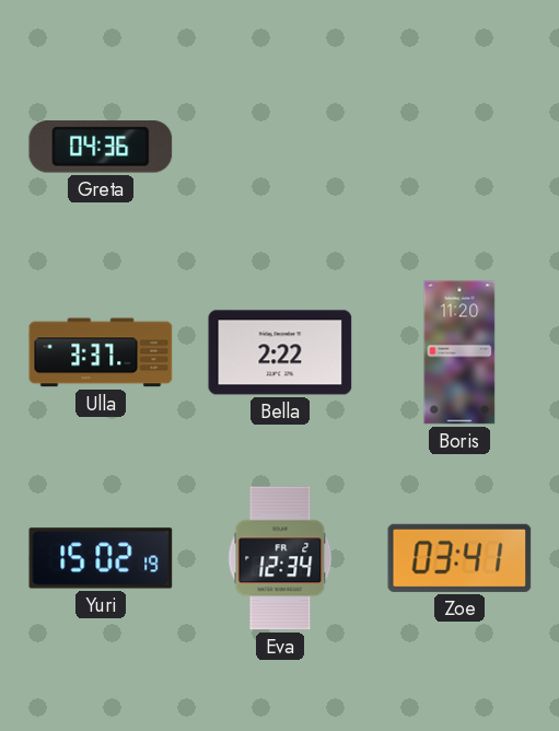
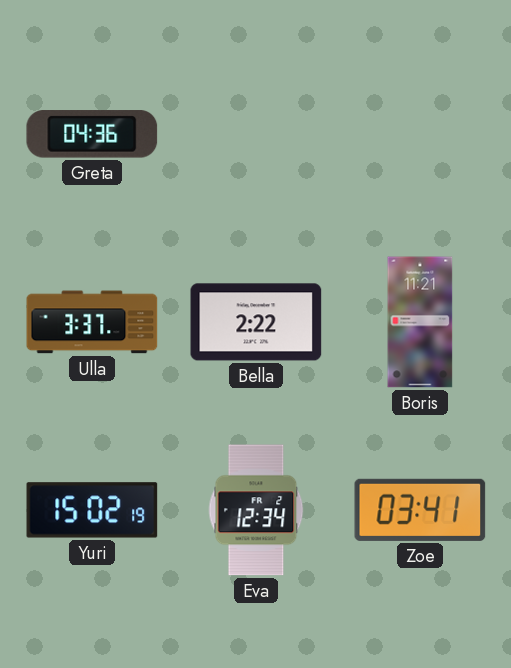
Boris: 11:20 -> 11:21 (420, 322)
